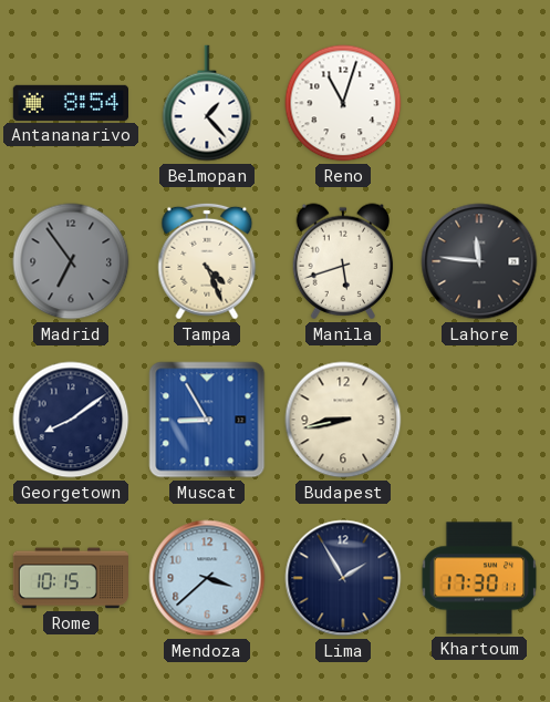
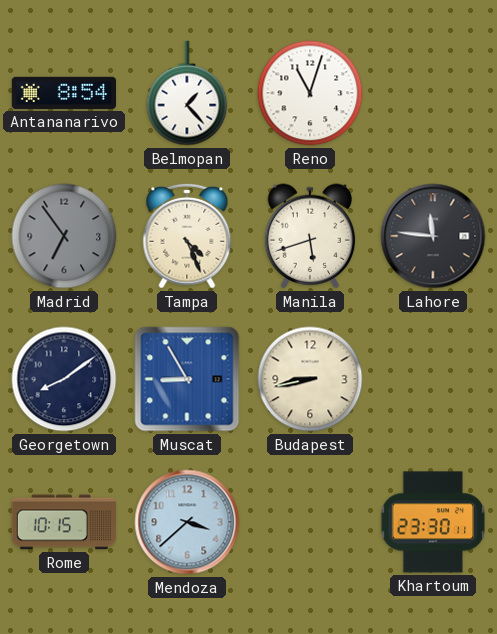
Lima: 1:55 -> none (343, 578)
Khartoum: 17:30 -> 23:30 (433, 522)
